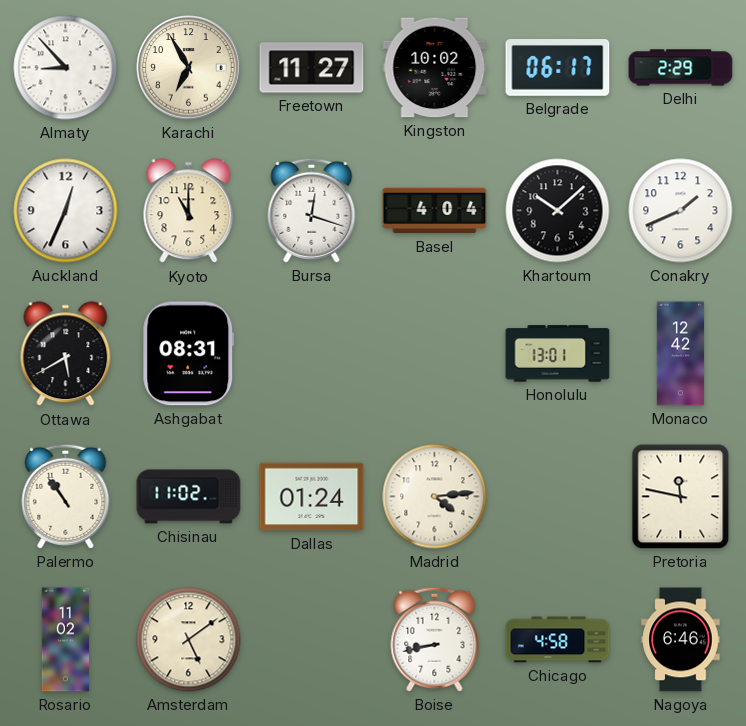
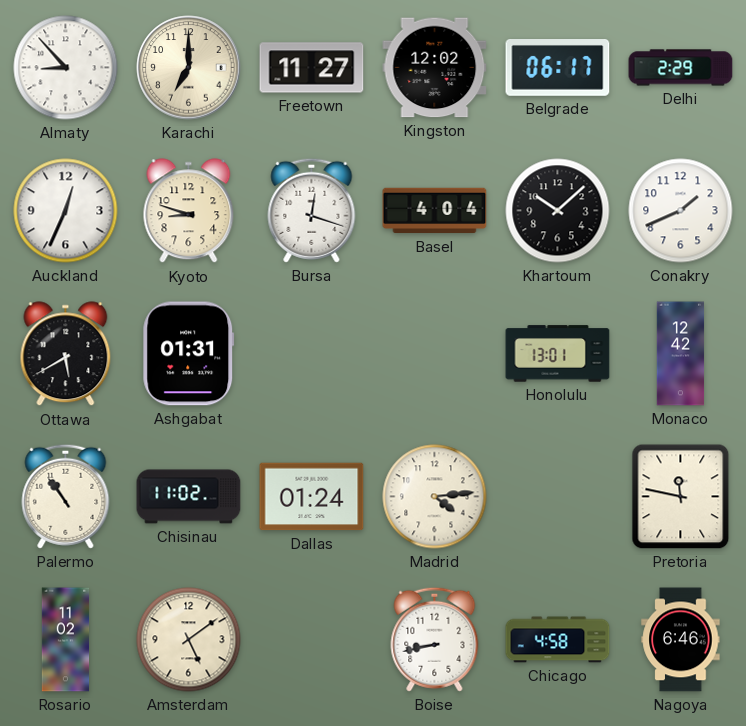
Karachi: 6:55 -> 7:00 (189, 68)
Kingston: 10:02 -> 12:02 (435, 68)
Kyoto: 11:00 -> 8:48 (189, 211)
Ashgabat: 08:31 -> 01:31 (189, 354)
